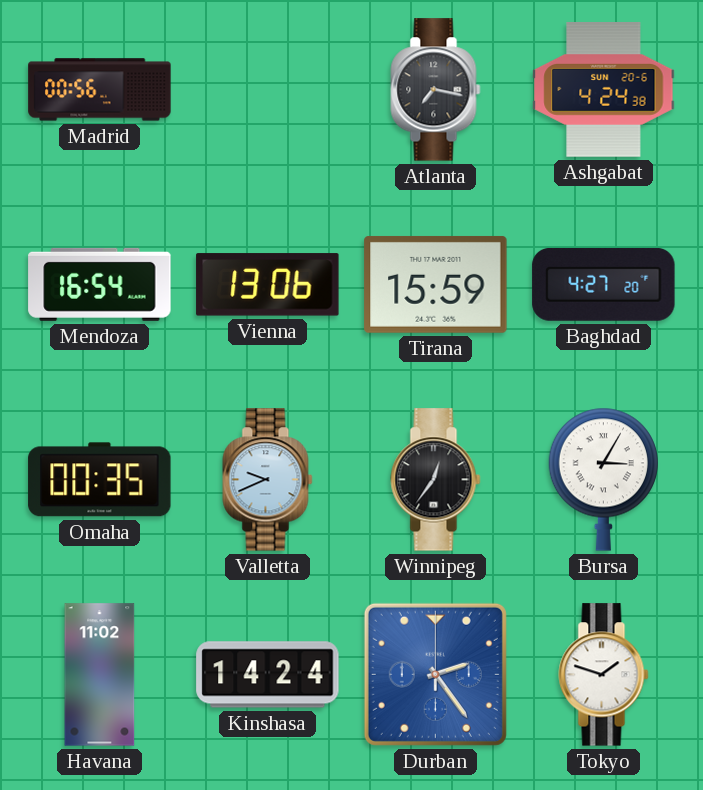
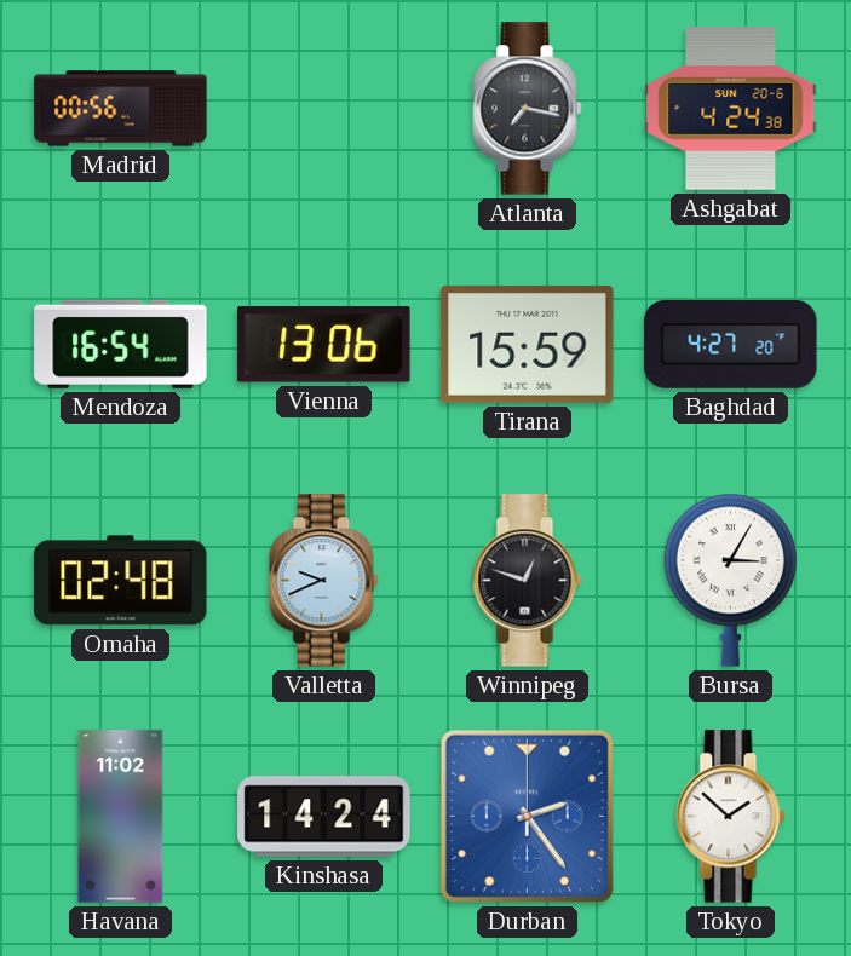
Omaha: 00:35 -> 02:48 (121, 581)
Winnipeg: 12:36 -> 12:48 (528, 581)
Tokyo: 1:48 -> 1:52 (731, 817)
